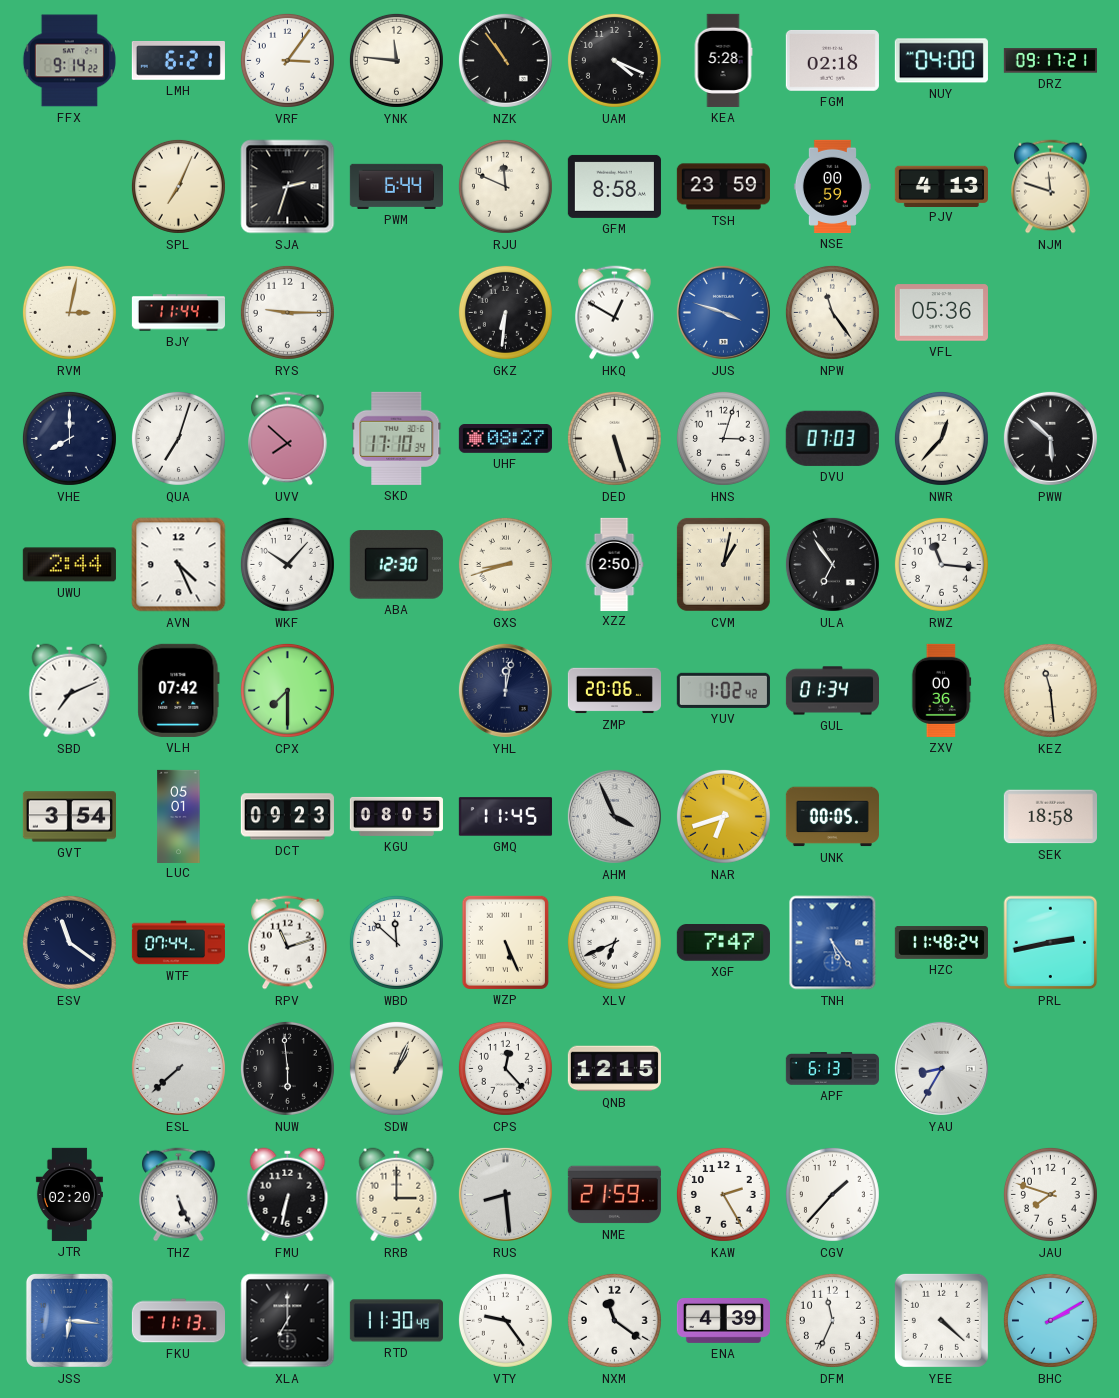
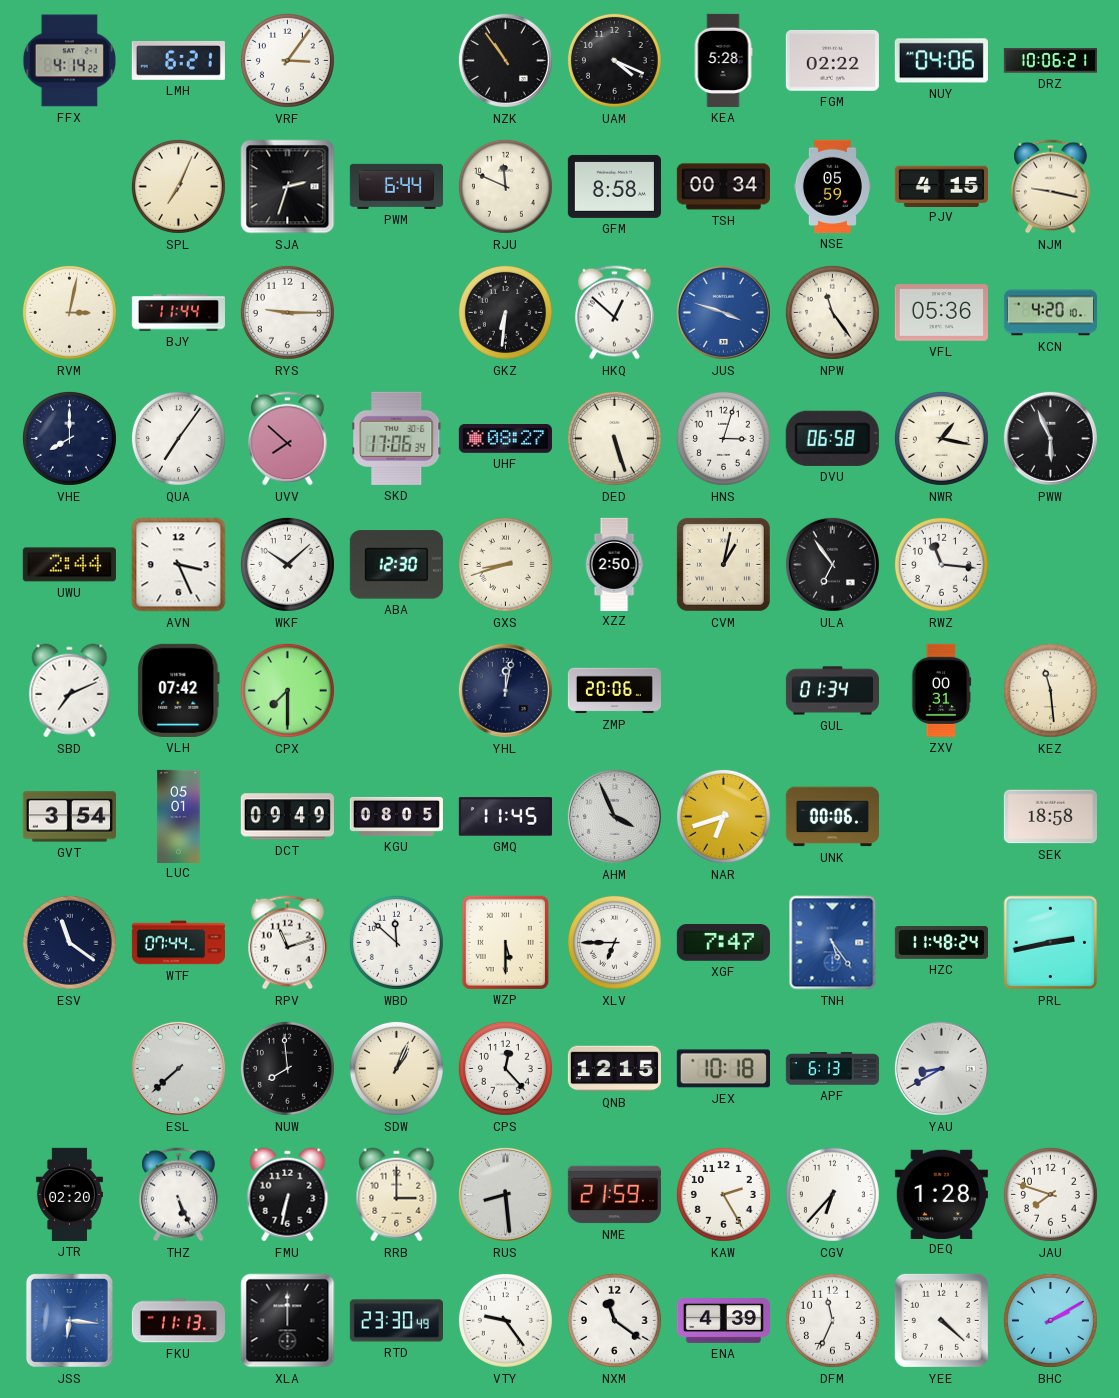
FFX: 9:14 -> 4:14 (69, 61)
YNK: 11:46 -> none (396, 60)
FGM: 02:18 -> 02:22 (832, 60)
NUY: 04:00 -> 04:06 (941, 61)
DRZ: 09:17 -> 10:06 (1050, 61)
TSH: 23:59 -> 00:34 (723, 187)
NSE: 00:59 -> 05:59 (832, 186)
PJV: 4:13 -> 4:15 (941, 186)
NJM: 11:48 -> 9:17 (1051, 187)
HKQ: 12:50 -> 12:52 (615, 313)
KCN: none -> 4:20 (1050, 313)
QUA: 7:03 -> 7:06 (178, 438)
SKD: 17:10 -> 17:06 (397, 438)
DVU: 07:03 -> 06:58 (832, 438)
NWR: 12:37 -> 1:17 (941, 438)
PWW: 5:52 -> 5:56 (1050, 438)
AVN: 4:26 -> 3:26 (179, 565)
WKF: 10:07 -> 10:08 (287, 564)
YUV: 1:02 -> none (723, 690)
ZXV: 00:36 -> 00:31 (941, 690)
DCT: 09:23 -> 09:49 (287, 817)
UNK: 00:05 -> 00:06 (832, 817)
WZP: 5:26 -> 5:30 (505, 942)
XLV: 6:41 -> 6:45 (614, 942)
NUW: 5:59 -> 7:59 (287, 1068)
JEX: none -> 10:18 (723, 1069)
YAU: 8:35 -> 8:40 (941, 1068)
CGV: 1:37 -> 6:37 (832, 1194)
DEQ: none -> 1:28 (941, 1194)
XLA: 7:00 -> 12:00 (288, 1321)
RTD: 11:30 -> 23:30 (396, 1321)
